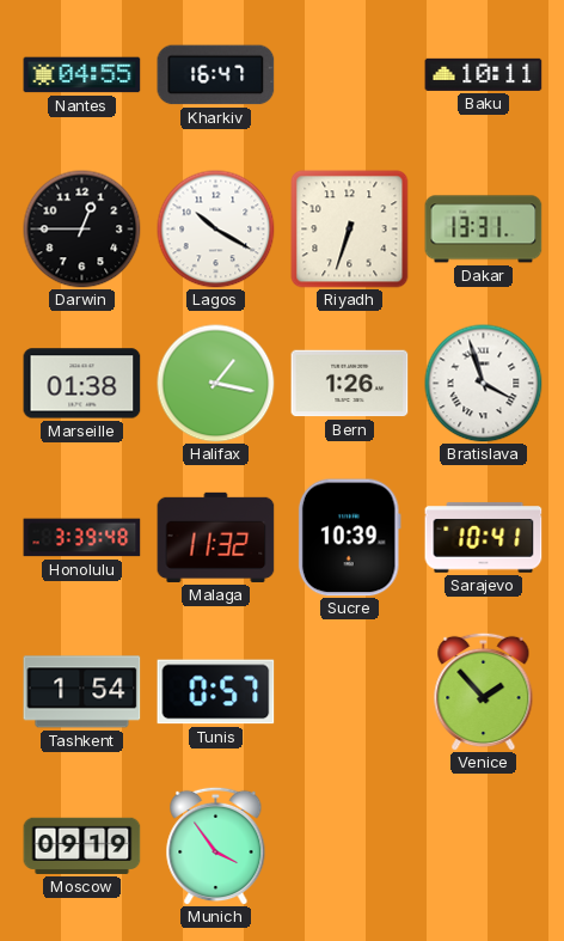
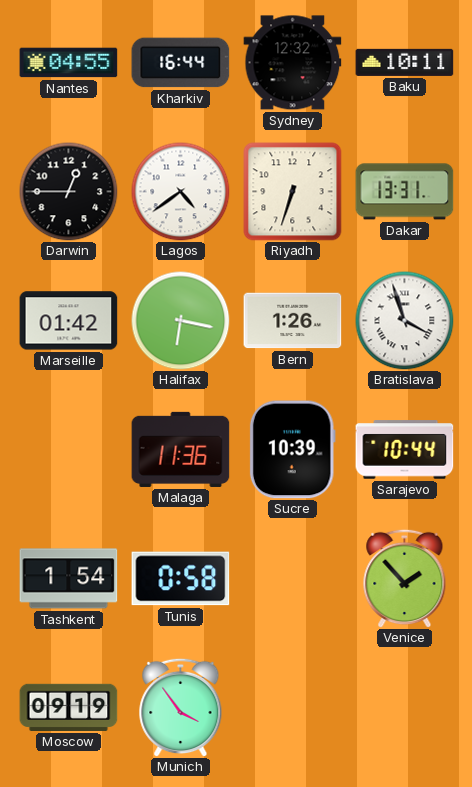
Kharkiv: 16:47 -> 16:44 (181, 63)
Sydney: none -> 12:32 (293, 63)
Lagos: 10:20 -> 4:39 (181, 192)
Marseille: 01:38 -> 01:42 (69, 321)
Halifax: 1:17 -> 6:17 (181, 321)
Honolulu: 3:39 -> none (82, 538)
Malaga: 11:32 -> 11:36 (181, 449)
Sarajevo: 10:41 -> 10:44 (405, 450)
Tunis: 0:57 -> 0:58 (181, 579)
